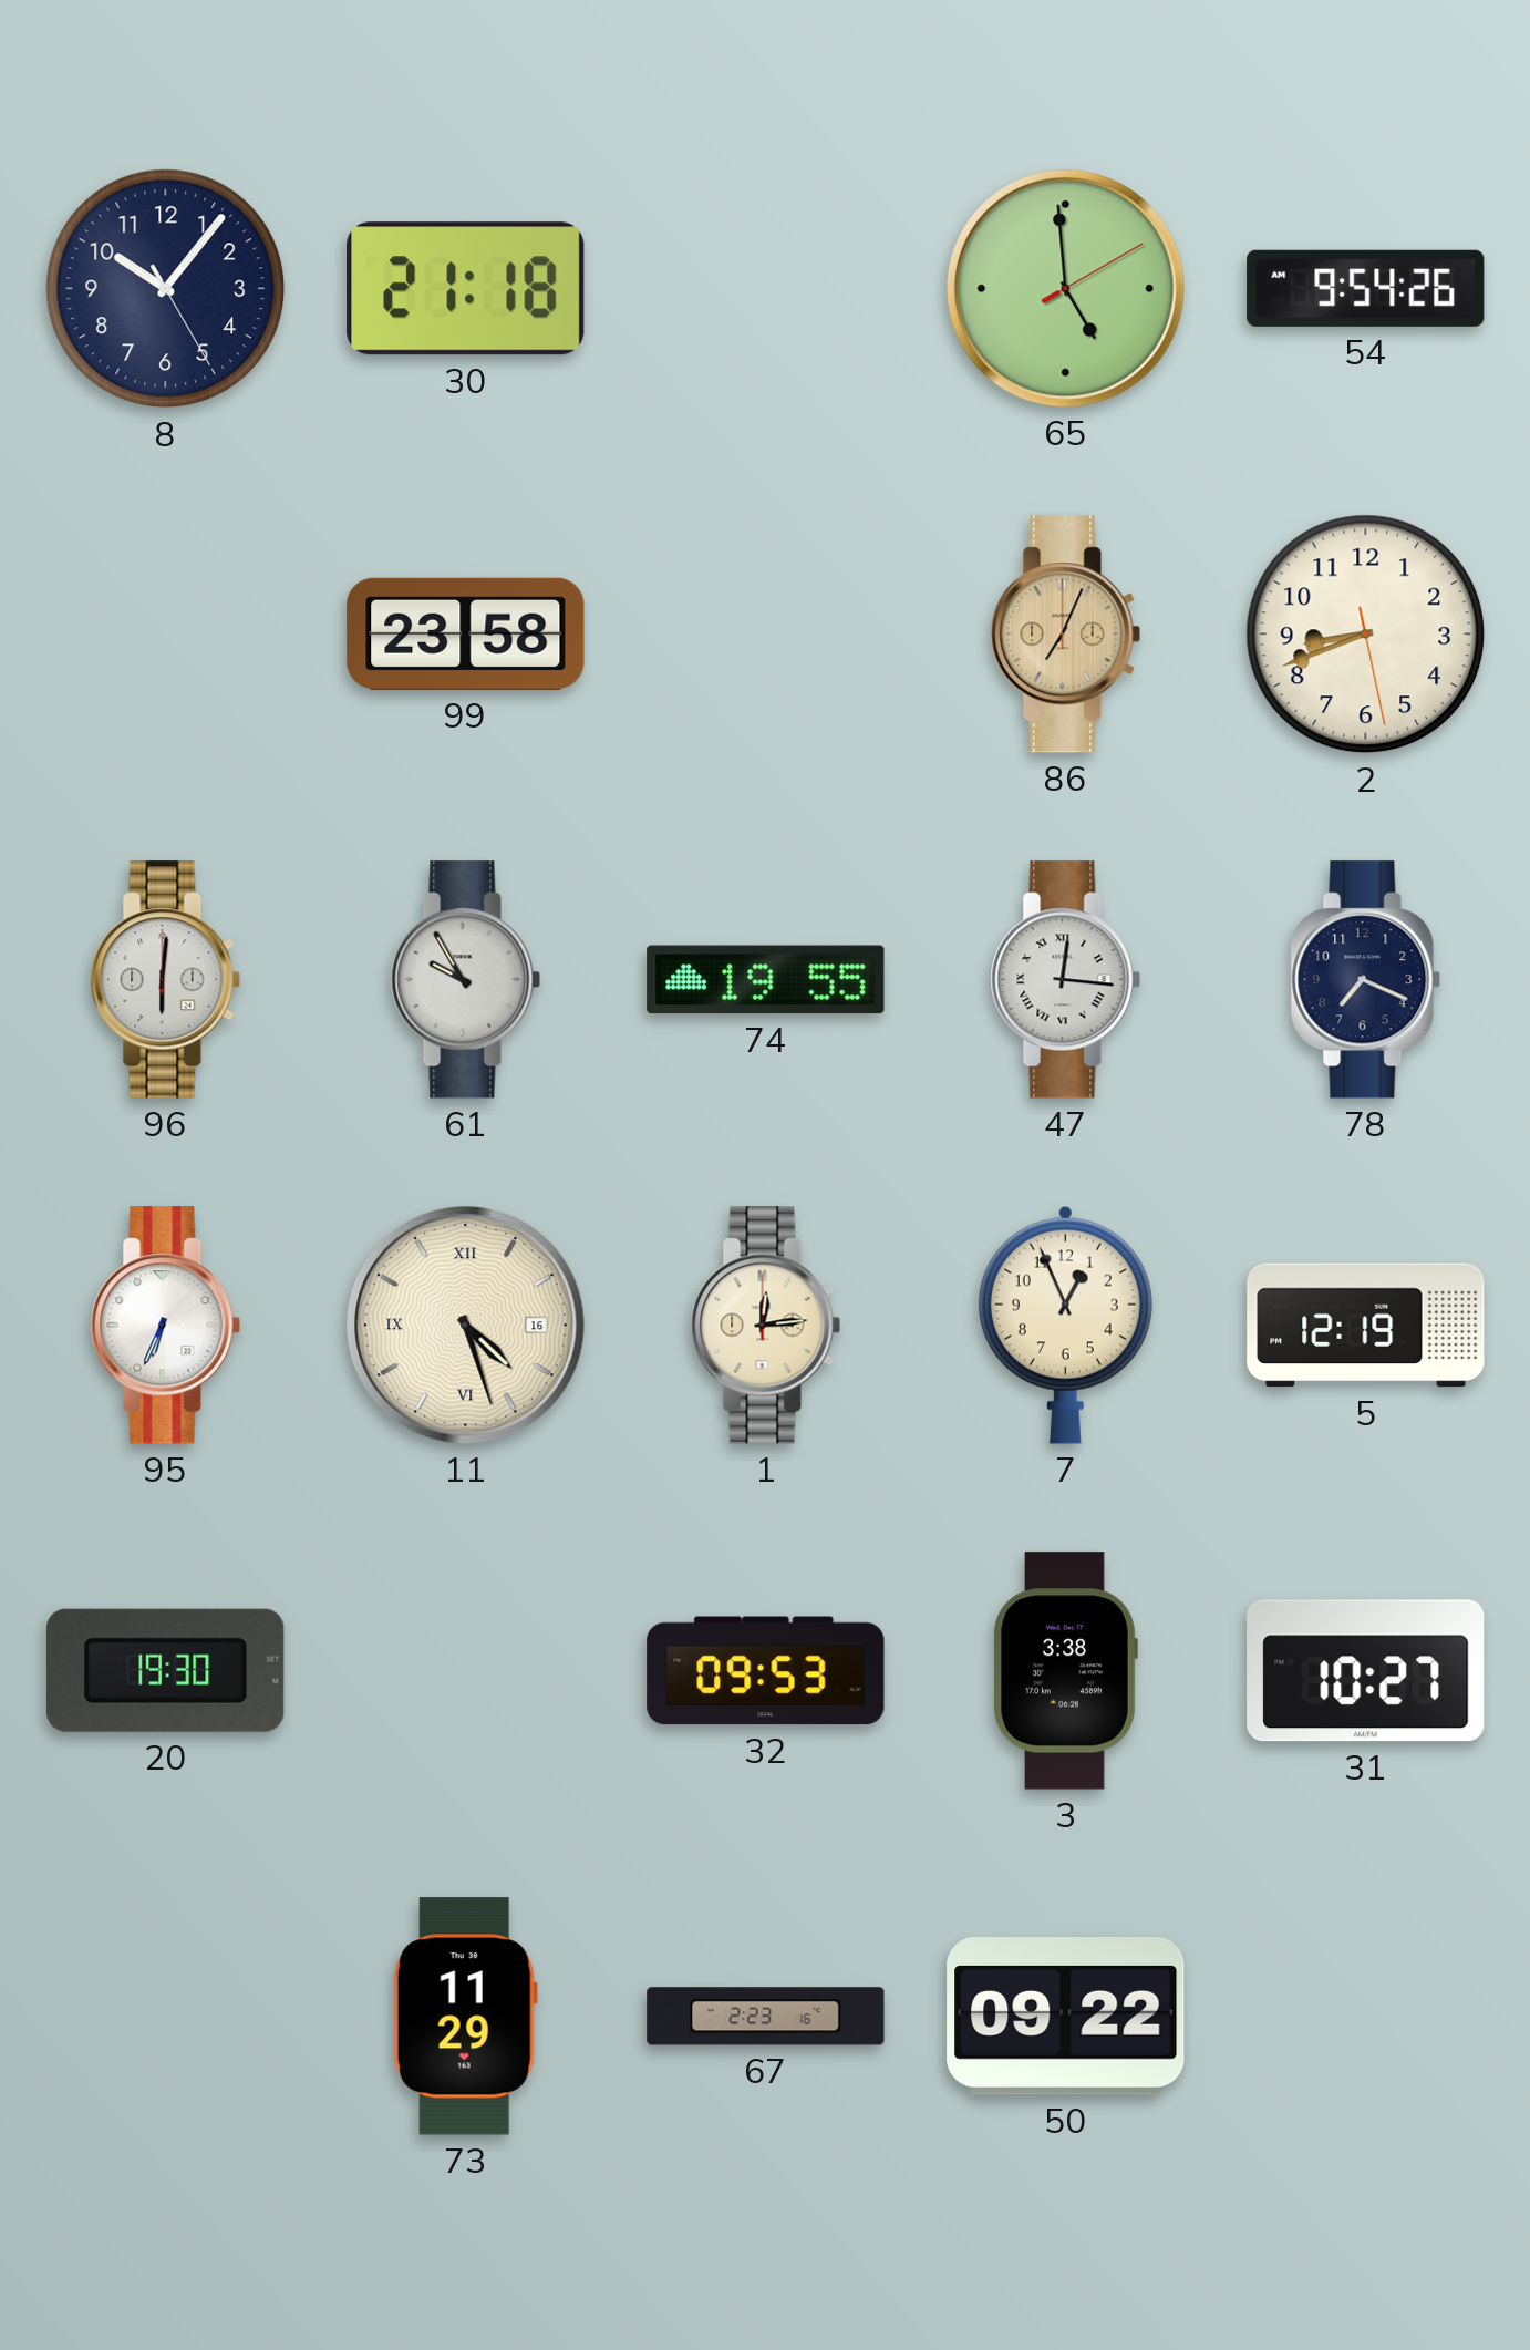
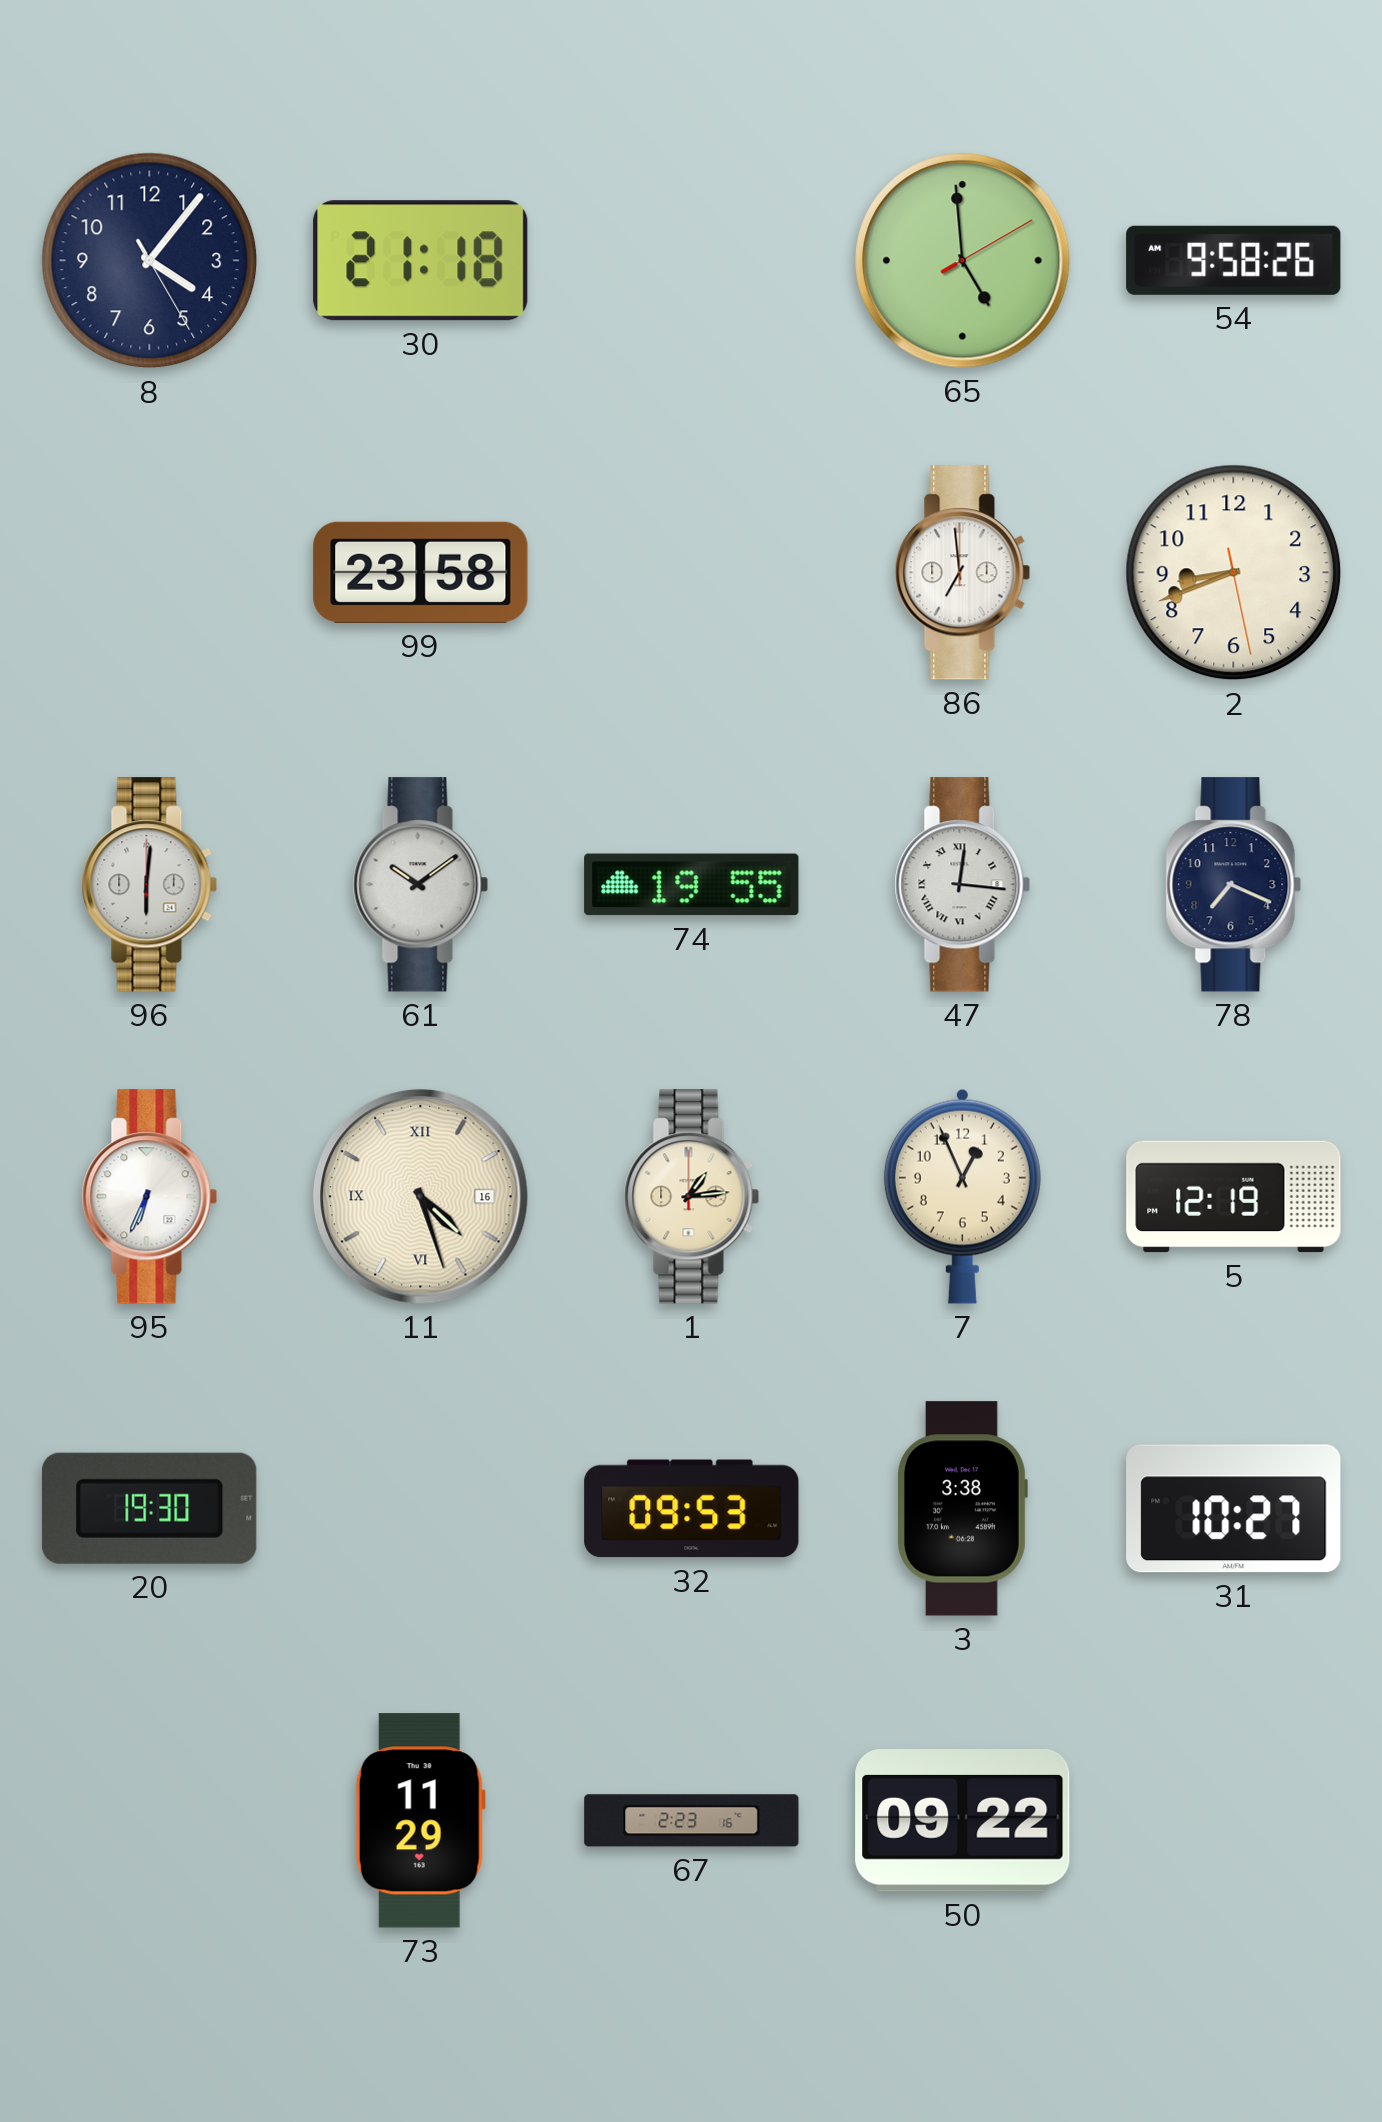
8: 10:06 -> 4:06 (150, 261)
54: 9:54 -> 9:58 (1234, 260)
86: 7:04 -> 6:59 (963, 573)
86 dial: champagne -> white (963, 573)
61: 9:55 -> 10:09 (421, 885)
1: 12:14 -> 1:14 (692, 1197)
